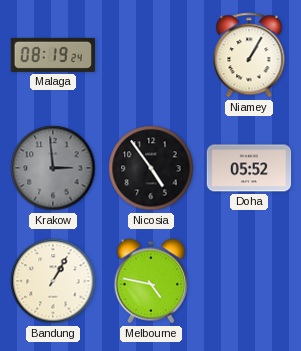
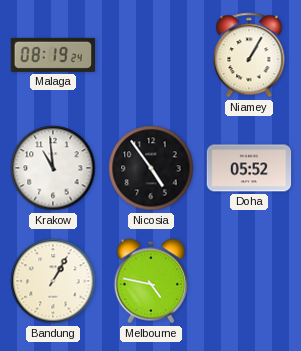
Krakow: 2:59 -> 10:59 (53, 168)
Krakow dial: grey -> white (53, 168)
